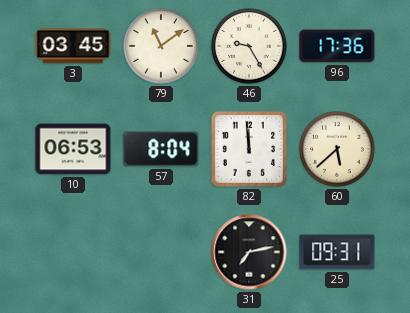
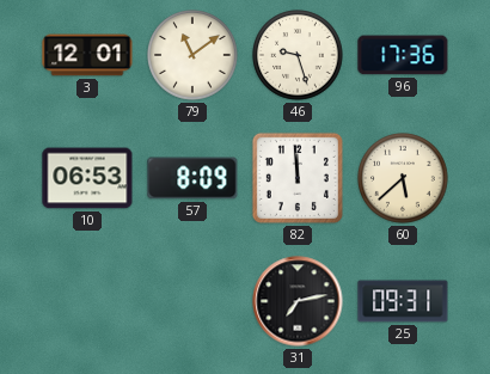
3: 03:45 -> 12:01 (87, 55)
46: 9:25 -> 9:27 (298, 55)
57: 8:04 -> 8:09 (192, 178)
